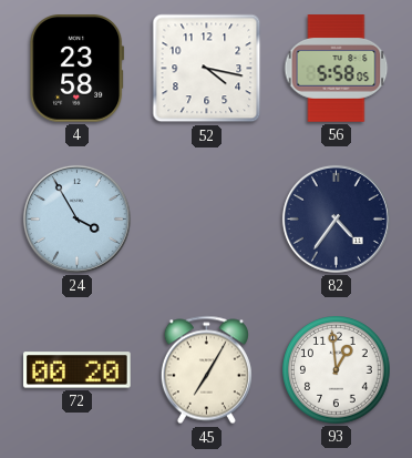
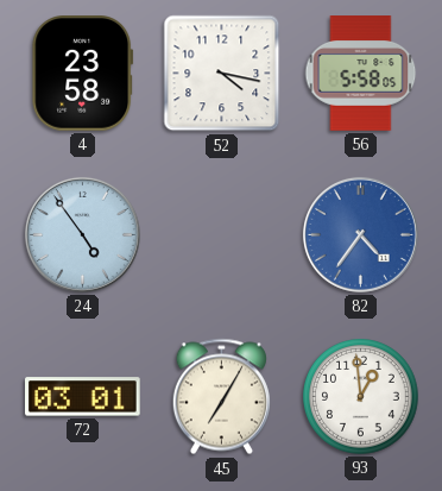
24: 3:55 -> 4:54 (82, 234)
82 dial: navy -> blue (360, 234)
72: 00:20 -> 03:01 (83, 397)
